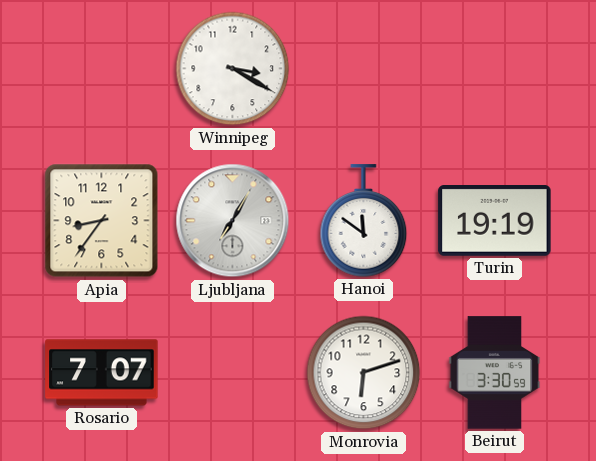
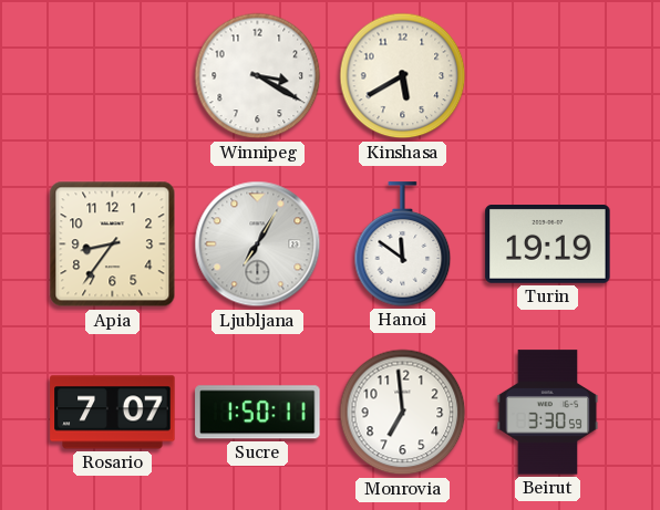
Kinshasa: none -> 5:40 (403, 76)
Sucre: none -> 1:50 (258, 413)
Monrovia: 6:12 -> 6:59 (403, 413)
